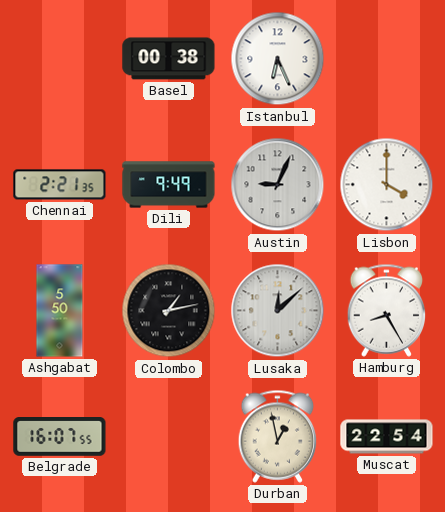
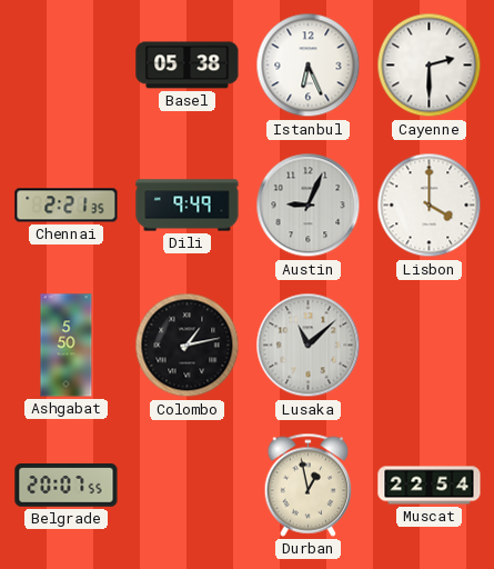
Basel: 00:38 -> 05:38 (188, 66)
Cayenne: none -> 2:30 (430, 66)
Lusaka: 12:08 -> 11:08 (309, 346)
Hamburg: 8:25 -> none (387, 310)
Belgrade: 16:07 -> 20:07 (67, 486)
